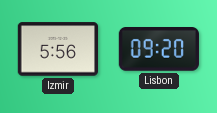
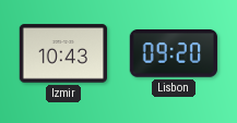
Izmir: 5:56 -> 10:43 (62, 53)
